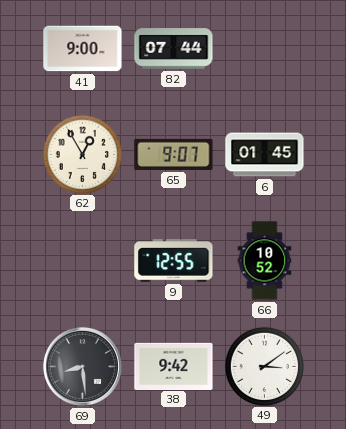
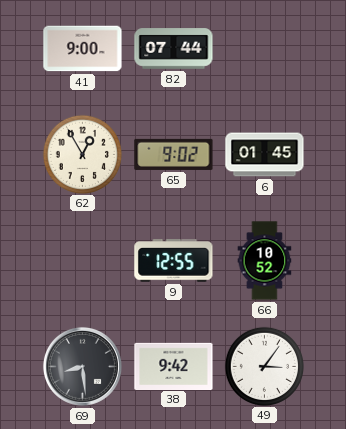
65: 9:07 -> 9:02 (174, 154)
49: 3:09 -> 3:06 (264, 366)
